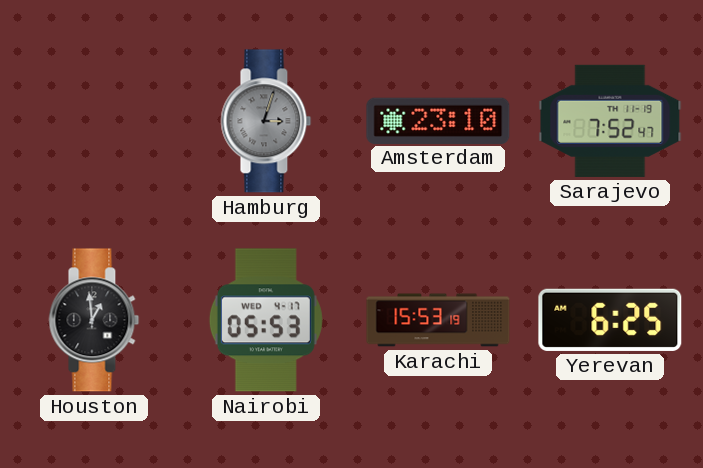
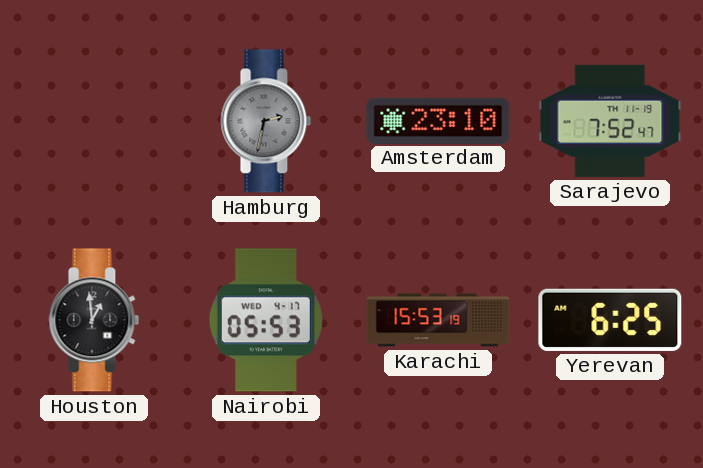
Hamburg: 3:03 -> 2:32 (266, 121)
